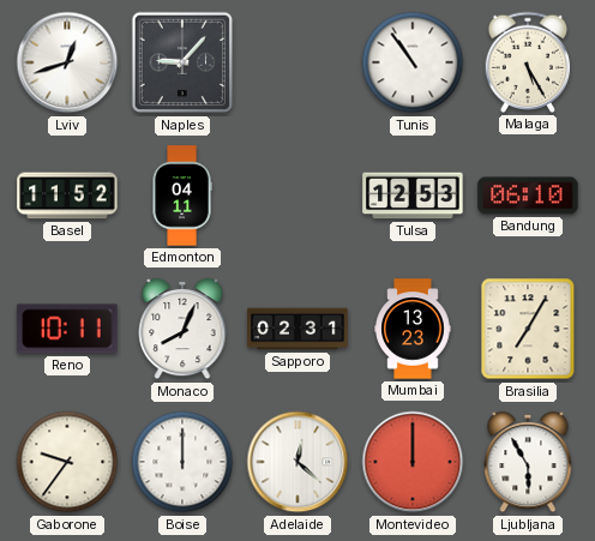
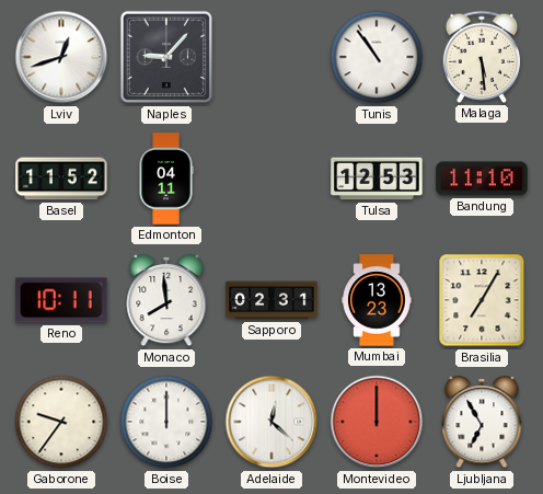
Malaga: 5:25 -> 5:29 (482, 57)
Bandung: 06:10 -> 11:10 (482, 179)
Monaco: 8:04 -> 7:59 (166, 300)
Ljubljana: 5:55 -> 6:55 (482, 422)
